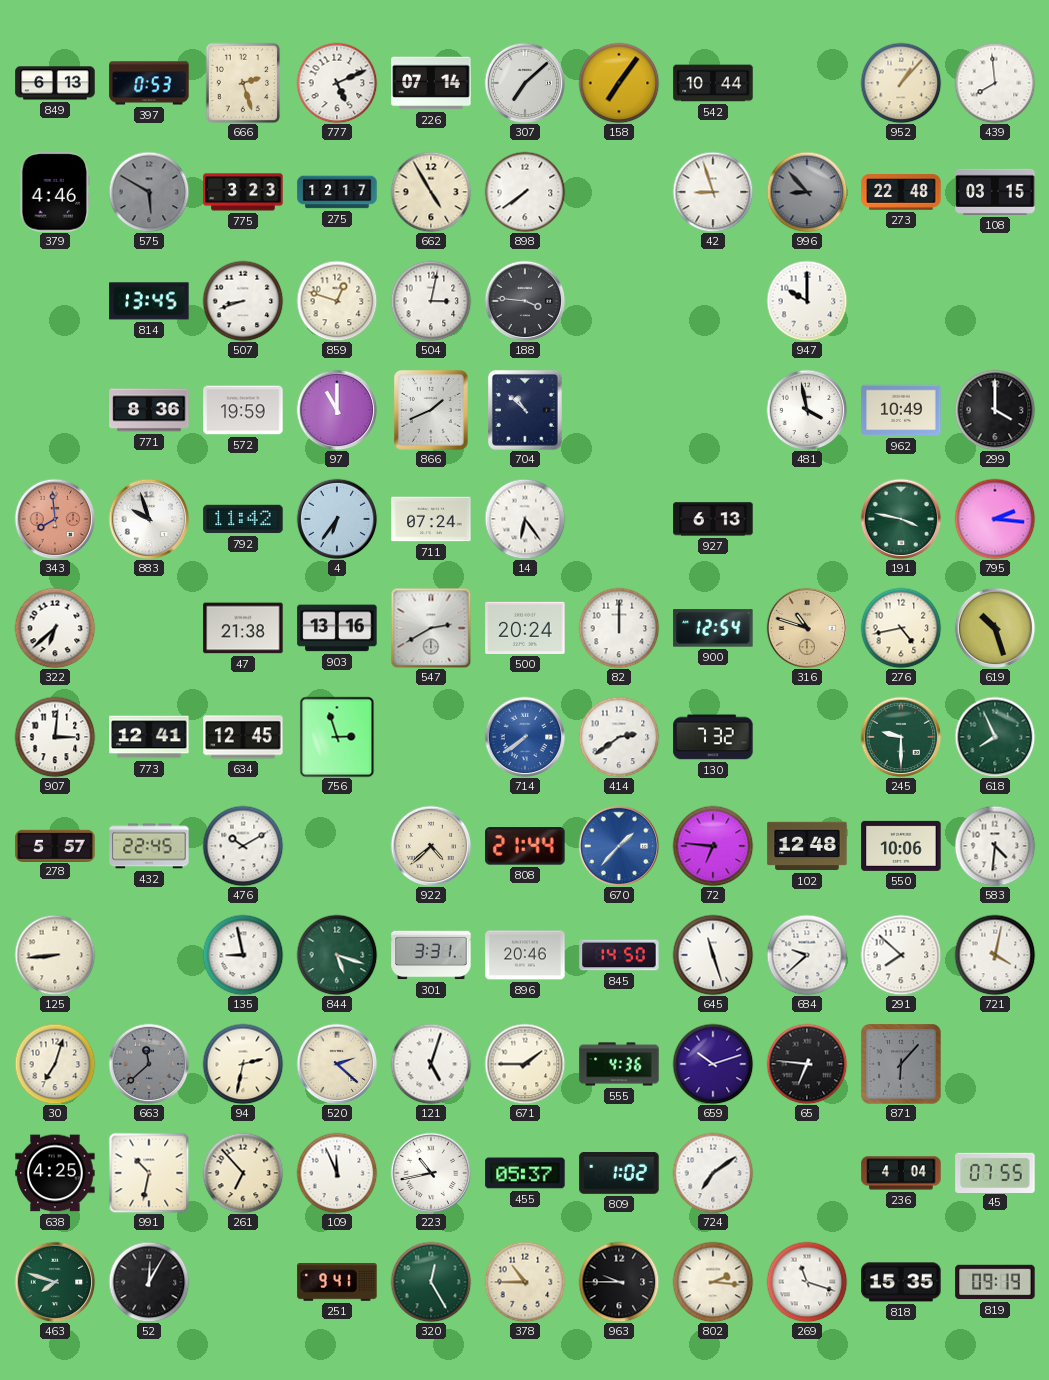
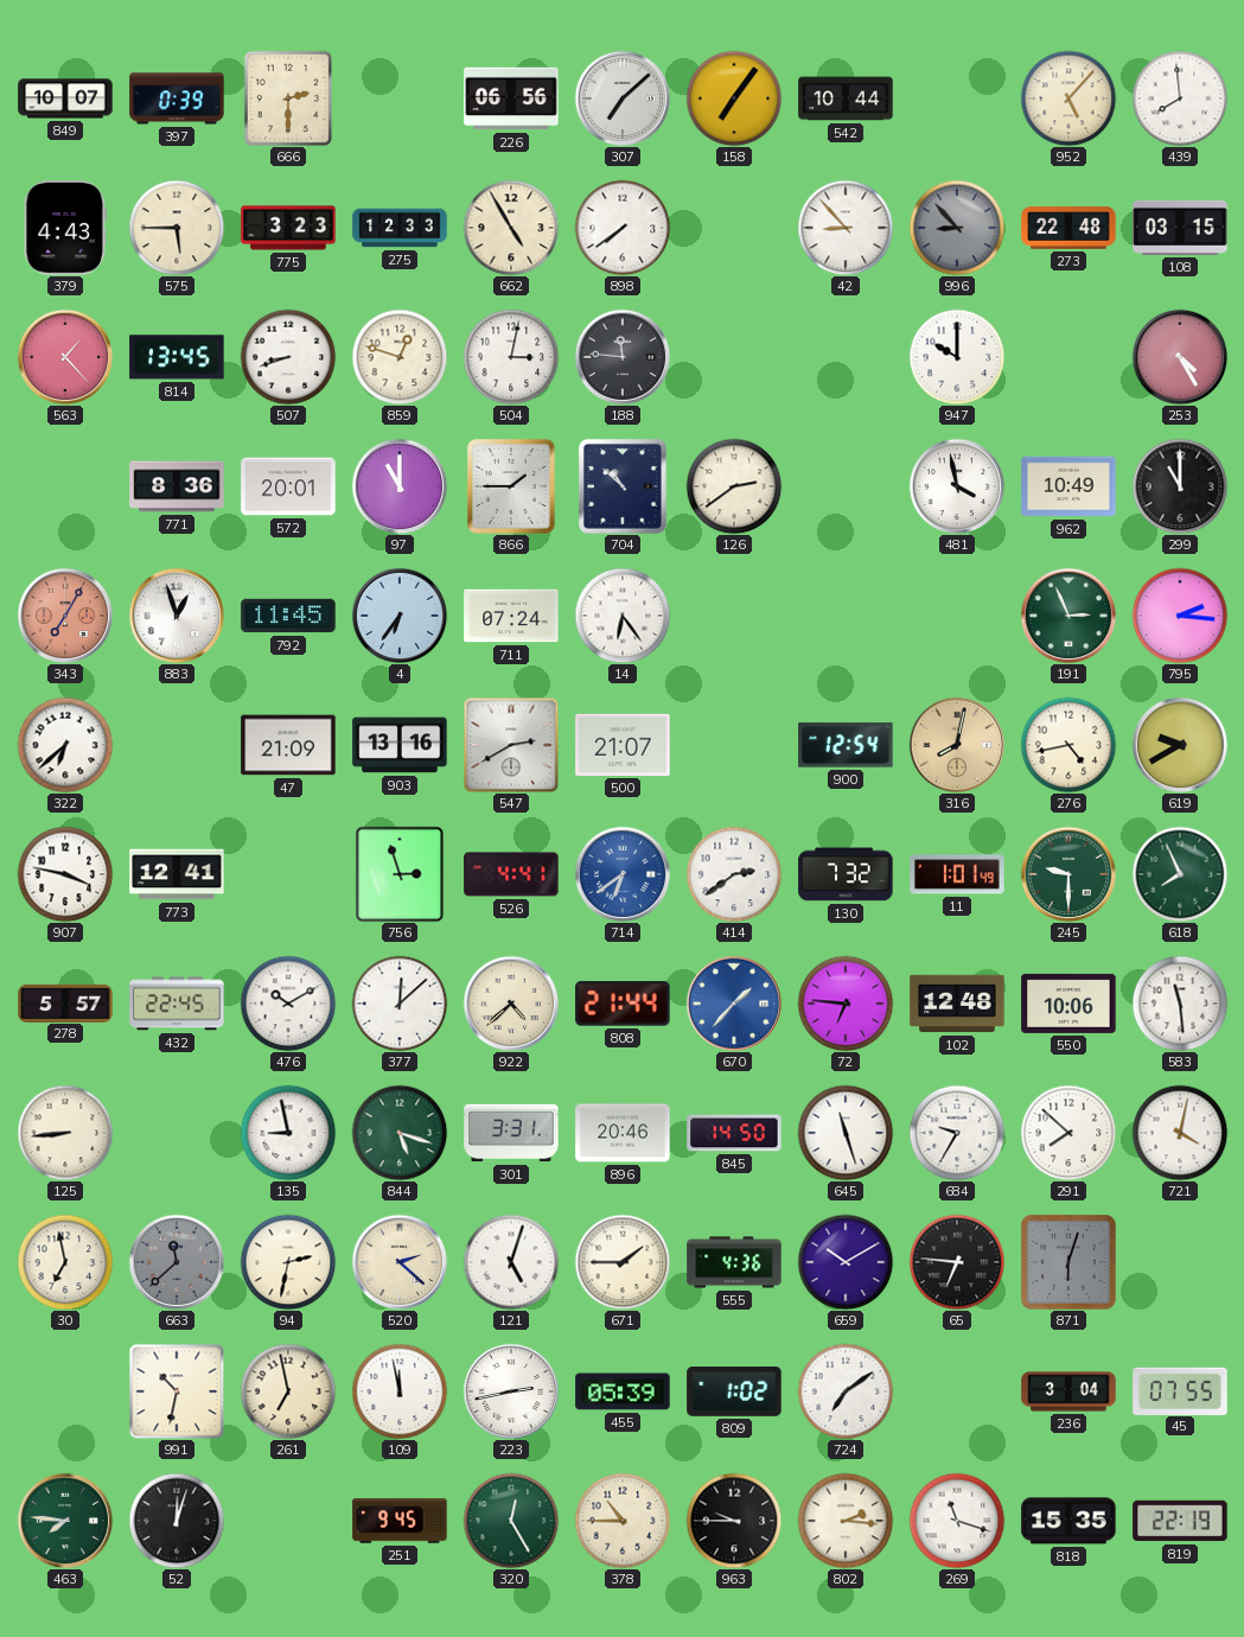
849: 6:13 -> 10:07 (65, 98)
397: 0:53 -> 0:39 (177, 98)
666: 2:27 -> 2:30 (288, 98)
777: 5:11 -> none (337, 83)
226: 07:14 -> 06:56 (511, 98)
952: 1:07 -> 5:07 (1068, 98)
379: 4:46 -> 4:43 (64, 228)
575: 5:50 -> 5:45 (177, 228)
575 dial: grey -> cream (177, 228)
275: 12:17 -> 12:33 (400, 228)
42: 8:57 -> 8:53 (846, 228)
563: none -> 1:23 (65, 357)
188: 3:46 -> 11:46 (623, 357)
253: none -> 4:25 (1180, 357)
572: 19:59 -> 20:01 (288, 486)
866: 1:41 -> 1:45 (511, 486)
126: none -> 2:39 (734, 486)
299: 4:00 -> 11:00 (1180, 486)
343: 7:59 -> 7:05 (65, 616)
883: 9:57 -> 12:57 (177, 616)
792: 11:42 -> 11:45 (288, 616)
927: 6:13 -> none (713, 519)
191: 3:47 -> 2:56 (1068, 616)
47: 21:38 -> 21:09 (288, 745)
500: 20:24 -> 21:07 (623, 745)
82: 12:00 -> none (619, 628)
316: 10:48 -> 8:02 (957, 745)
619: 10:27 -> 9:40 (1180, 745)
907: 3:01 -> 3:47 (65, 874)
634: 12:45 -> none (243, 737)
526: none -> 4:41 (511, 874)
714: 7:39 -> 6:39 (623, 874)
11: none -> 1:01 (957, 874)
377: none -> 12:08 (400, 1004)
583: 4:31 -> 11:29 (1180, 1004)
684: 9:38 -> 9:35 (957, 1133)
30: 7:03 -> 6:58 (65, 1262)
659: 10:12 -> 10:10 (846, 1262)
871: 6:07 -> 6:03 (1068, 1262)
638: 4:25 -> none (55, 1173)
261: 6:53 -> 6:58 (288, 1391)
109: 11:56 -> 11:58 (400, 1391)
223: 10:43 -> 2:43 (511, 1391)
455: 05:37 -> 05:39 (623, 1391)
236: 4:04 -> 3:04 (1068, 1391)
463: 7:48 -> 7:46 (65, 1521)
52: 12:05 -> 12:03 (177, 1521)
251: 9:41 -> 9:45 (400, 1521)
819: 09:19 -> 22:19 (1180, 1521)
